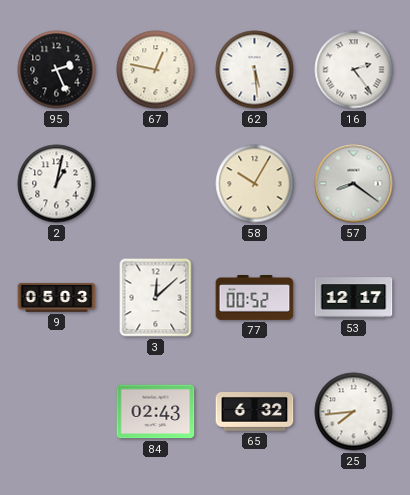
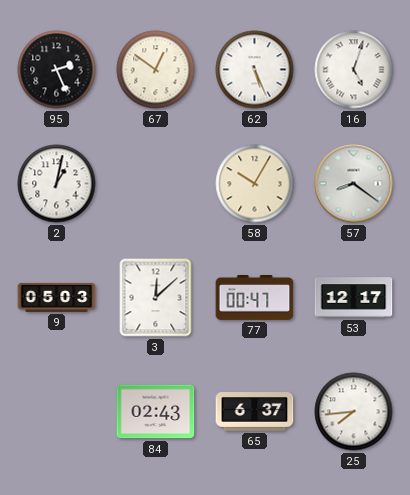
67: 12:47 -> 12:51 (156, 70)
62: 5:29 -> 5:26 (255, 70)
16: 2:24 -> 5:03 (354, 70)
77: 00:52 -> 00:47 (255, 298)
65: 6:32 -> 6:37 (255, 412)
